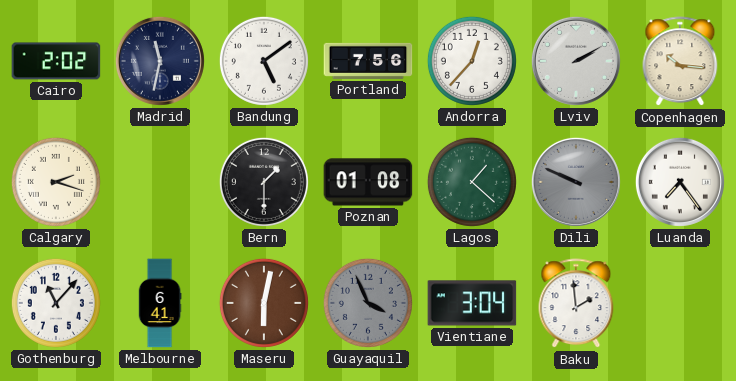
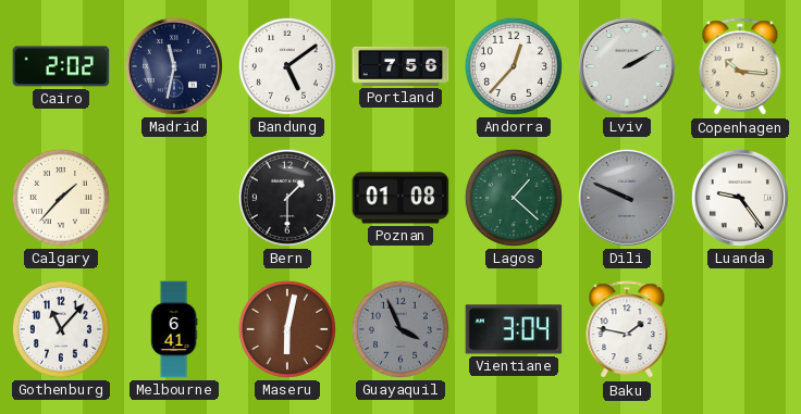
Calgary: 2:18 -> 1:37 (61, 198)
Luanda: 7:24 -> 9:24 (740, 198)
Baku: 1:59 -> 1:47 (627, 330)
